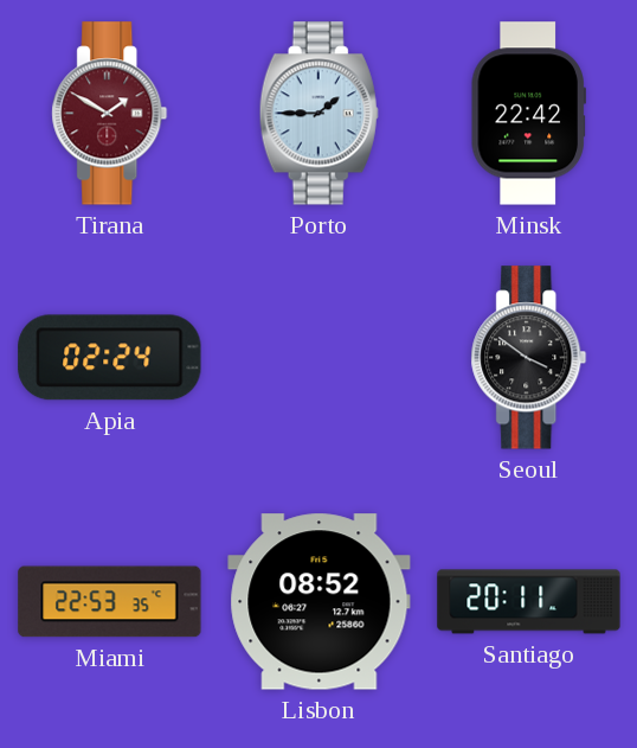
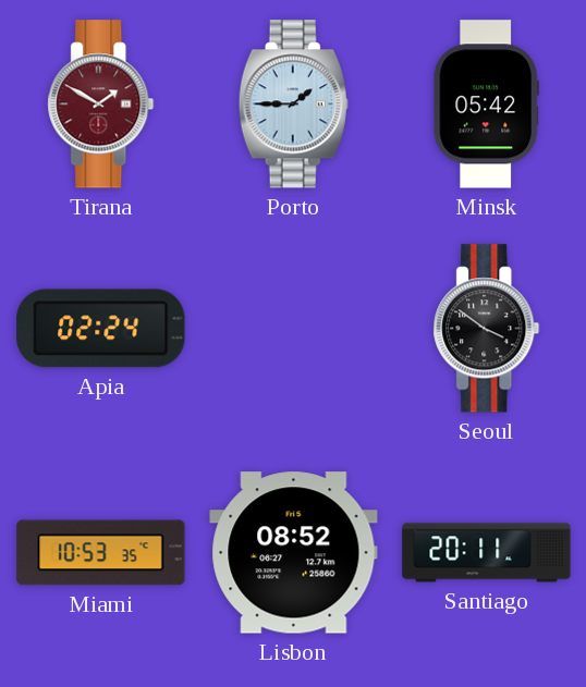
Minsk: 22:42 -> 05:42 (486, 105)
Miami: 22:53 -> 10:53 (101, 553)
